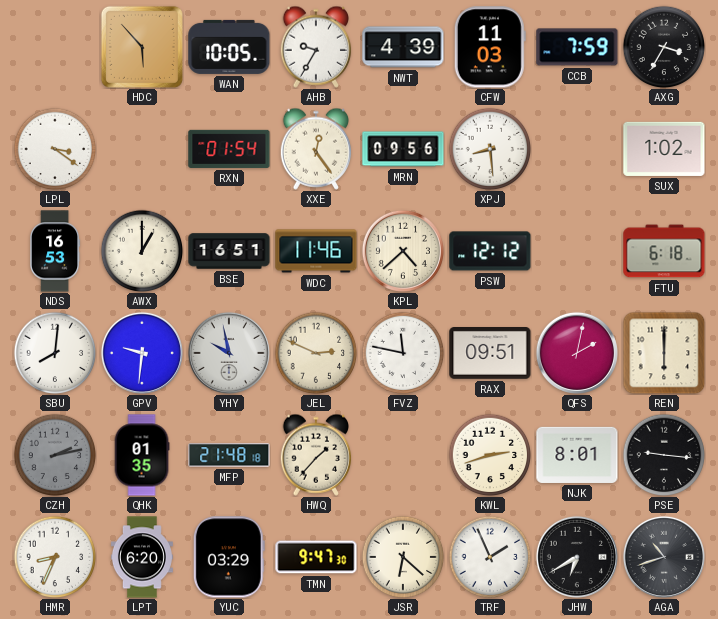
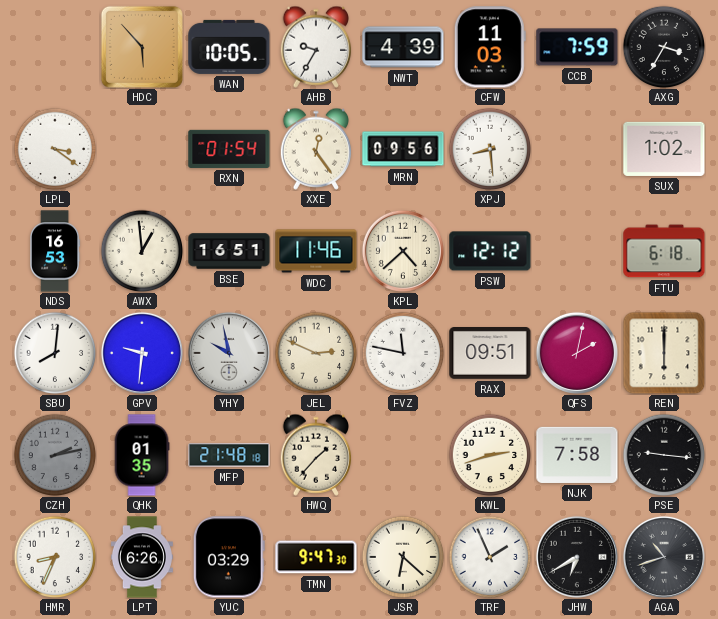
AWX: 1:00 -> 12:59 (142, 251)
NJK: 8:01 -> 7:58 (577, 455)
LPT: 6:20 -> 6:26 (142, 557)
